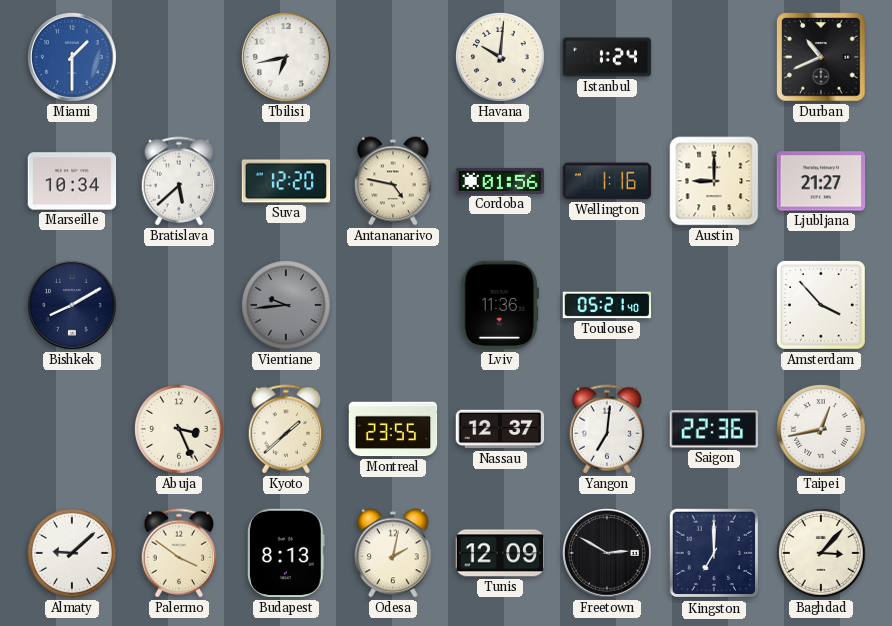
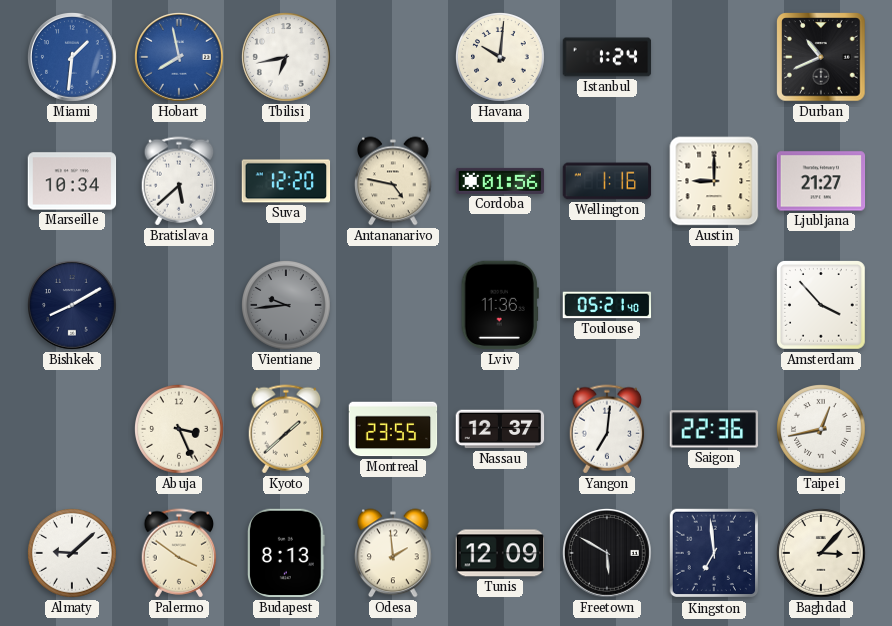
Miami: 1:30 -> 1:31 (73, 58)
Hobart: none -> 7:58 (180, 58)
Odesa: 2:02 -> 1:59 (393, 553)
Freetown: 2:50 -> 5:50 (608, 554)
Kingston: 7:00 -> 6:59 (714, 553)
